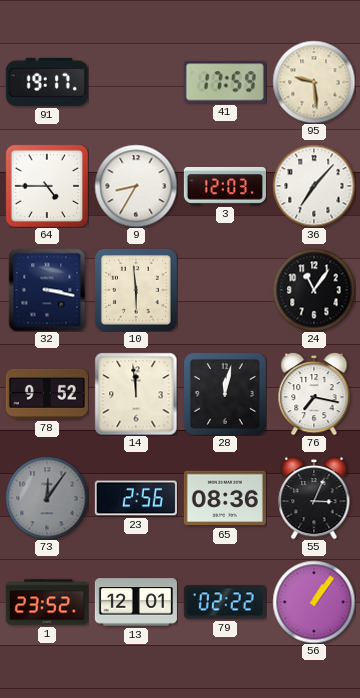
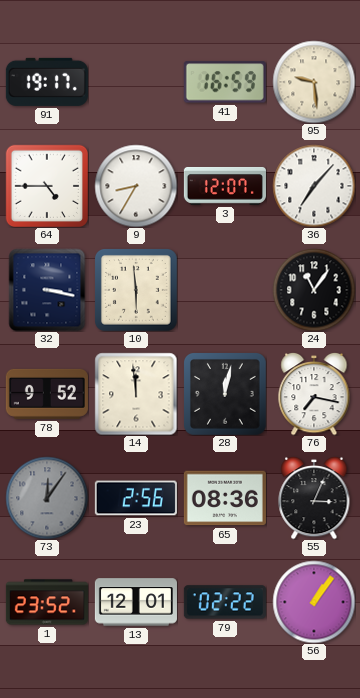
41: 17:59 -> 16:59 (225, 82)
3: 12:03 -> 12:07 (225, 186)
